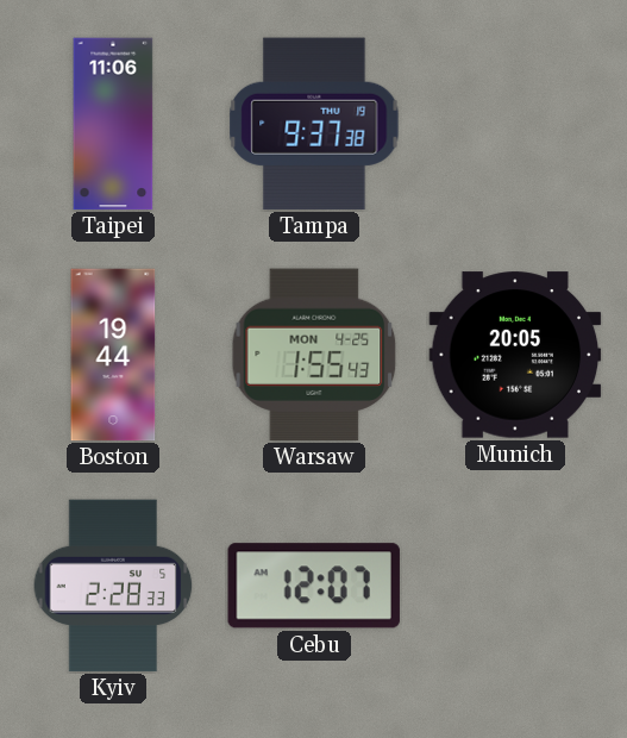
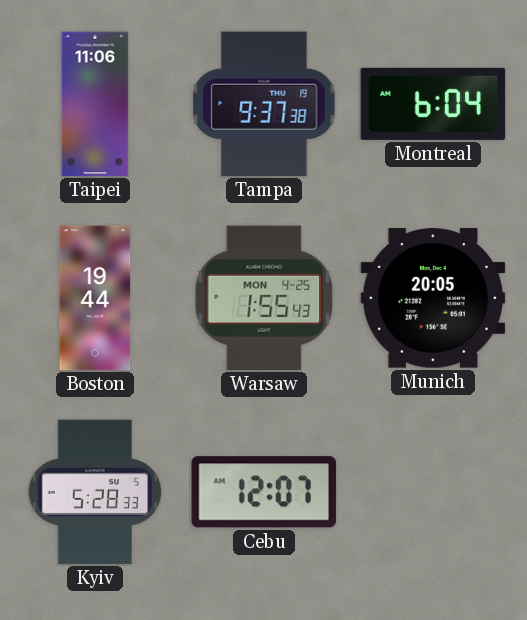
Montreal: none -> 6:04 (433, 104)
Kyiv: 2:28 -> 5:28 (95, 492)
